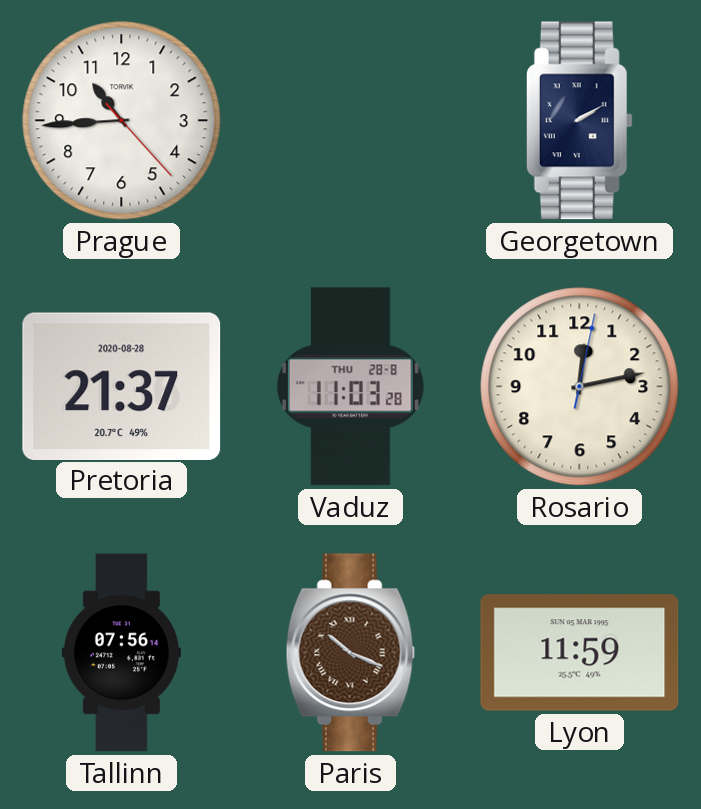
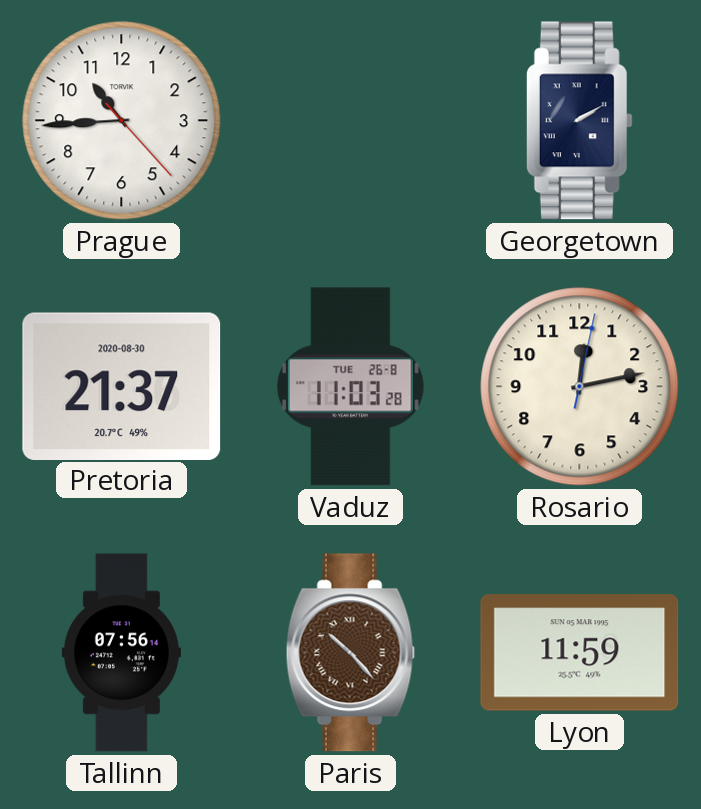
Pretoria date: 2020-08-28 -> 2020-08-30 (122, 386)
Vaduz date: THU 28-8 -> TUE 26-8 (350, 387)
Paris: 10:19 -> 10:23 (350, 653)
